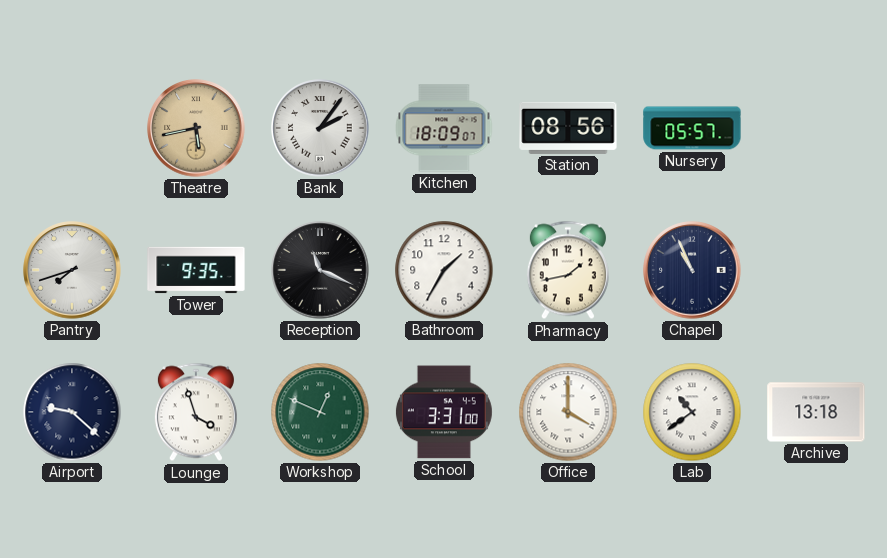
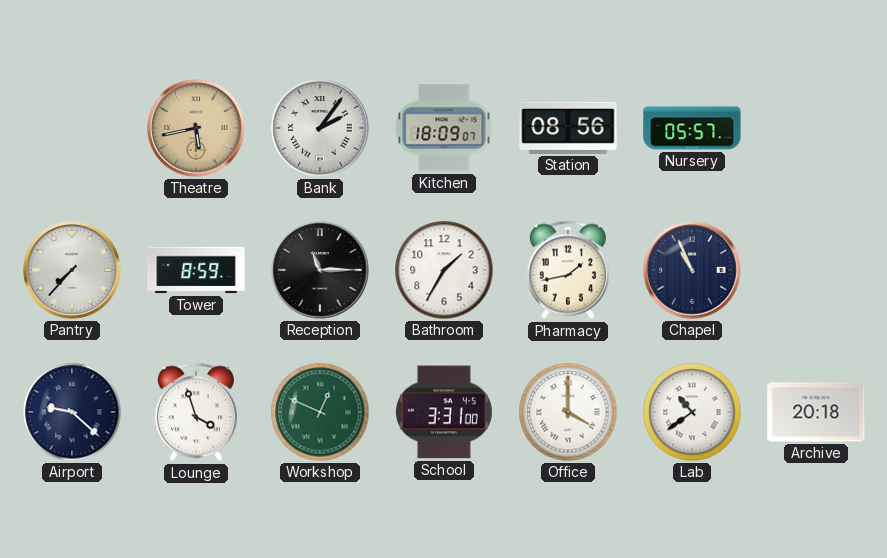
Pantry: 7:42 -> 7:37 (72, 270)
Tower: 9:35 -> 8:59 (196, 270)
Reception: 11:19 -> 11:15 (320, 270)
Archive: 13:18 -> 20:18 (816, 412)
